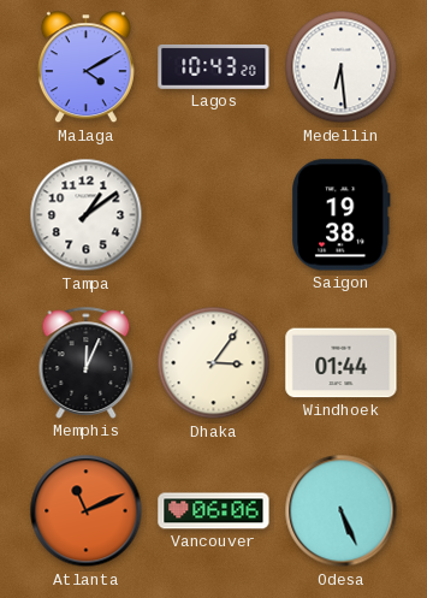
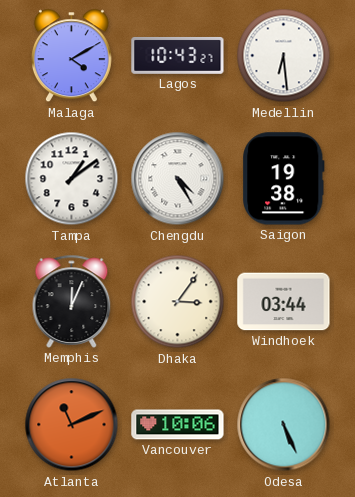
Lagos: 10:43:20 -> 10:43:27 (178, 56)
Chengdu: none -> 4:25 (178, 179)
Windhoek: 01:44 -> 03:44 (284, 302)
Vancouver: 06:06 -> 10:06 (178, 425)
